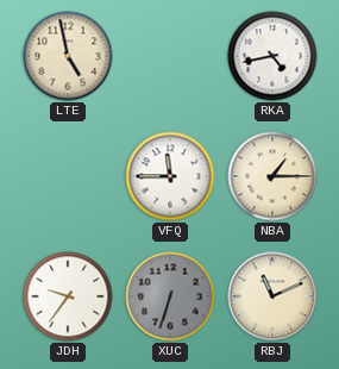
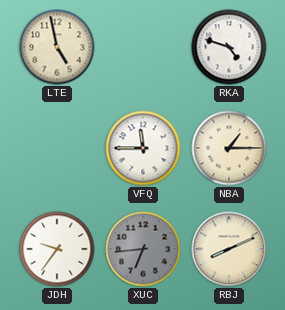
RKA: 4:43 -> 4:48 (229, 47)
XUC: 6:33 -> 6:44 (143, 249)
RBJ: 11:11 -> 8:11 (229, 249)
